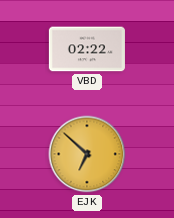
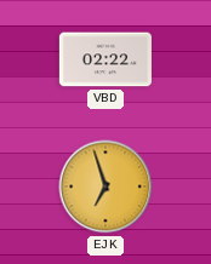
EJK: 6:52 -> 6:57 (105, 186)
